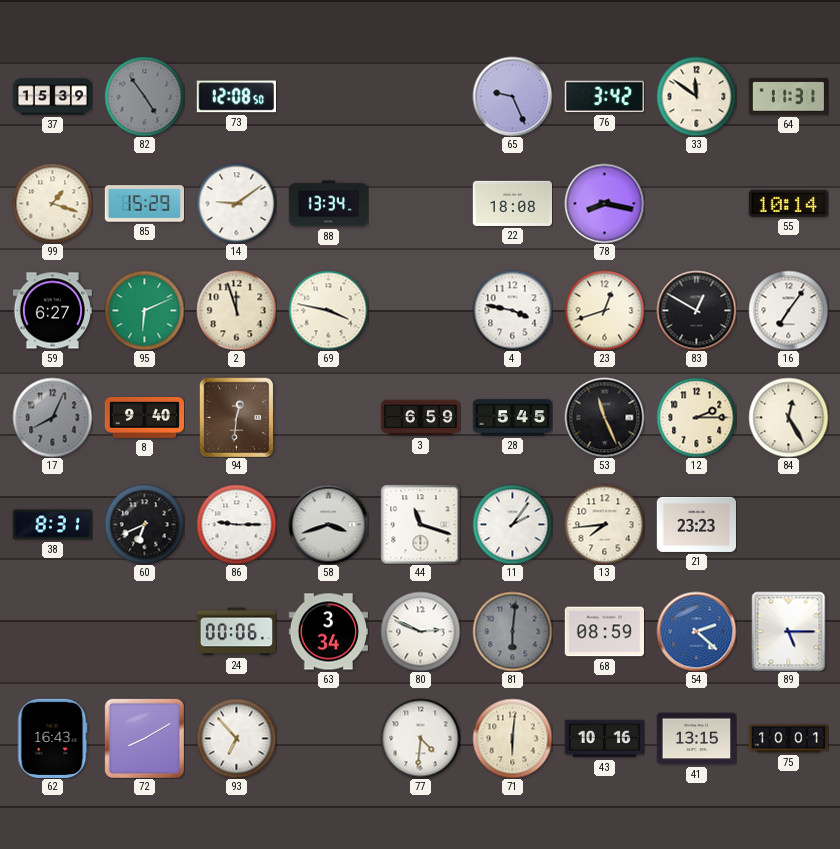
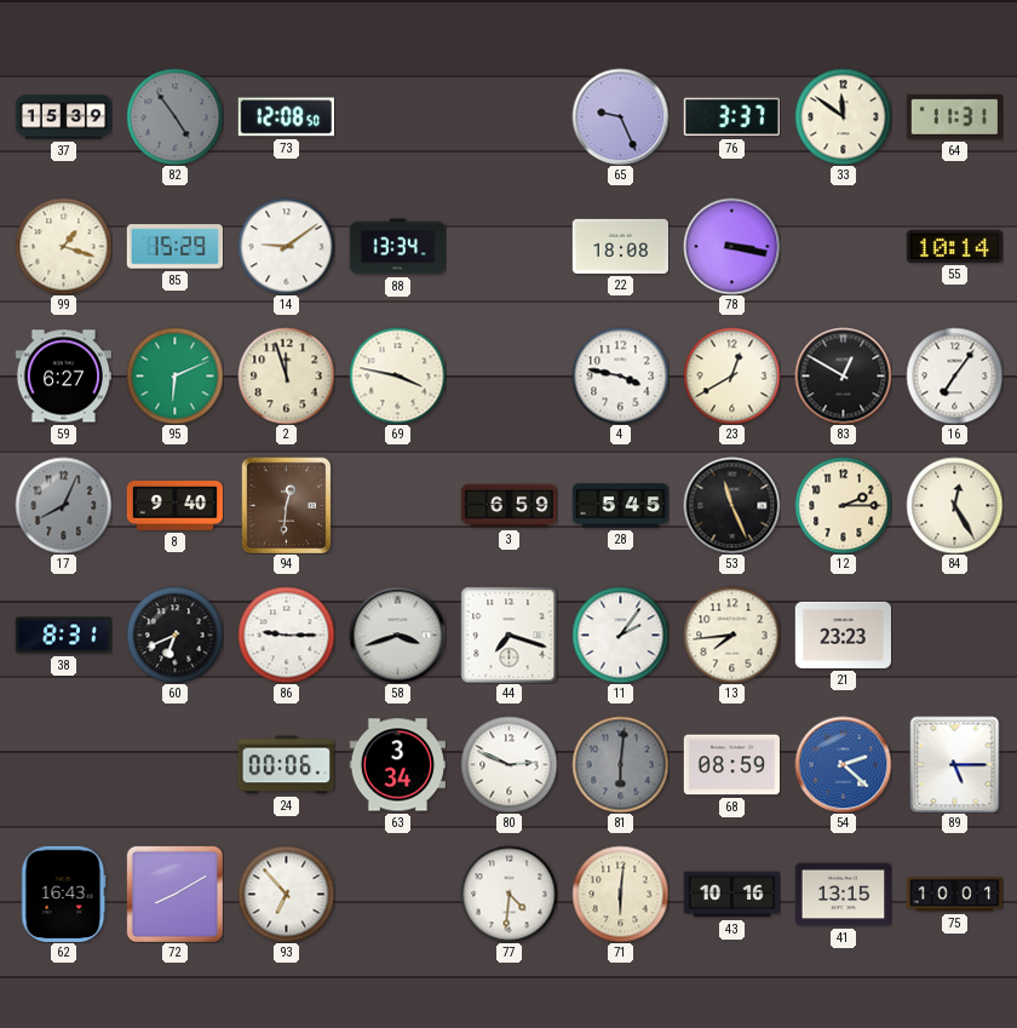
76: 3:42 -> 3:37 (731, 117)
78: 8:17 -> 3:17 (731, 246)
23: 12:42 -> 12:40 (731, 375)
44: 11:18 -> 7:18 (508, 634)
